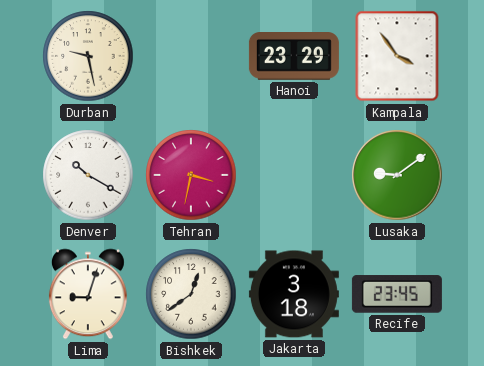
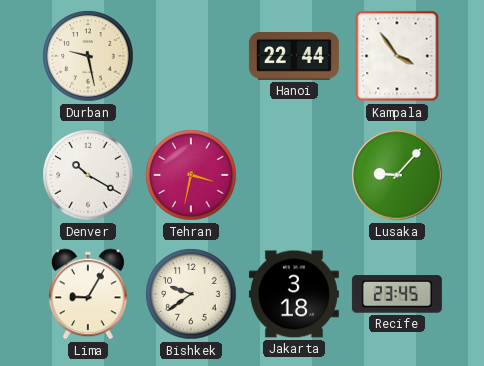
Hanoi: 23:29 -> 22:44 (294, 57)
Lusaka: 9:09 -> 9:07 (397, 175)
Lima: 9:03 -> 9:05 (88, 294)
Bishkek: 12:39 -> 9:39 (191, 294)
